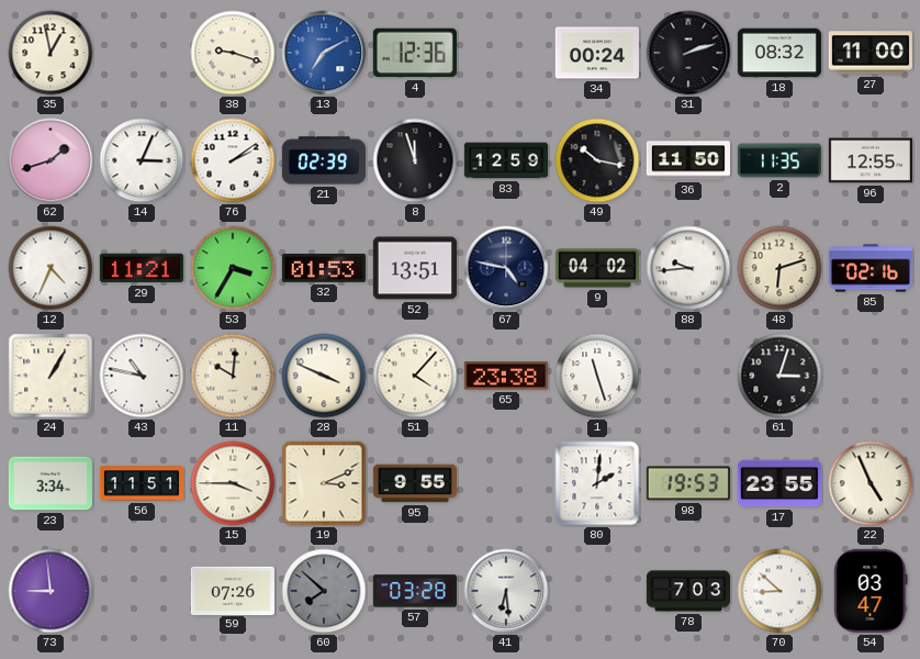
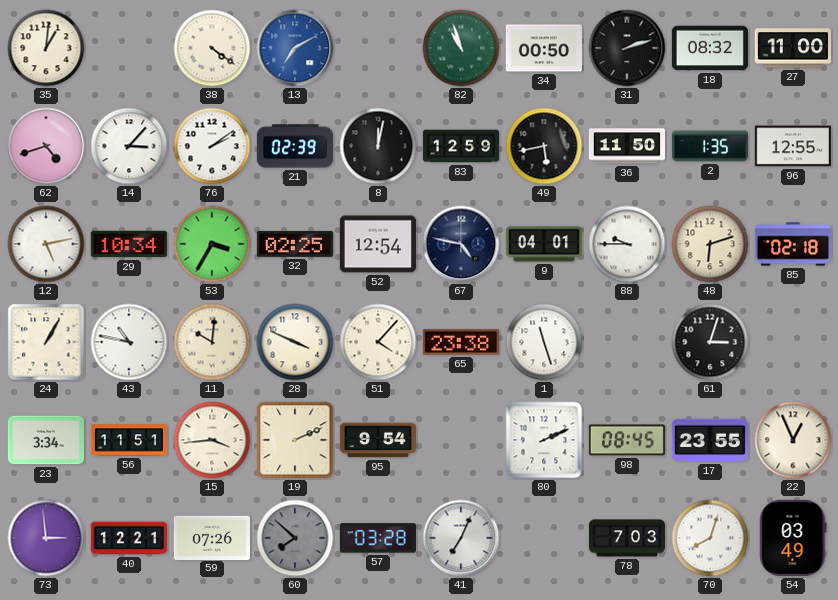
35: 12:58 -> 1:01 (46, 48)
38: 9:18 -> 4:21 (212, 48)
4: 12:36 -> none (415, 53)
82: none -> 10:57 (461, 48)
34: 00:24 -> 00:50 (544, 48)
62: 1:42 -> 4:42 (46, 146)
14: 3:04 -> 3:07 (129, 146)
8: 11:57 -> 12:02 (378, 146)
49: 10:17 -> 5:43 (544, 146)
2: 11:35 -> 1:35 (710, 146)
12: 4:34 -> 5:13 (46, 244)
29: 11:21 -> 10:34 (129, 244)
32: 01:53 -> 02:25 (295, 244)
52: 13:51 -> 12:54 (378, 244)
9: 04:02 -> 04:01 (543, 244)
88: 9:44 -> 9:45 (627, 244)
85: 02:16 -> 02:18 (793, 244)
15: 3:45 -> 3:44 (212, 440)
19: 3:11 -> 2:11 (295, 440)
95: 9:55 -> 9:54 (377, 440)
80: 2:01 -> 2:11 (544, 440)
98: 19:53 -> 08:45 (627, 440)
22: 4:56 -> 12:56 (793, 440)
73: 8:59 -> 2:59 (46, 538)
40: none -> 12:21 (128, 538)
41: 6:29 -> 7:04 (461, 538)
70: 8:52 -> 8:03 (710, 538)
54: 03:47 -> 03:49 (793, 538)
